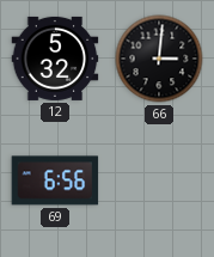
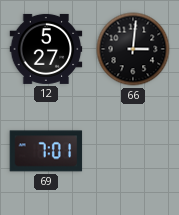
12: 5:32 -> 5:27 (46, 49)
69: 6:56 -> 7:01 (46, 151)
